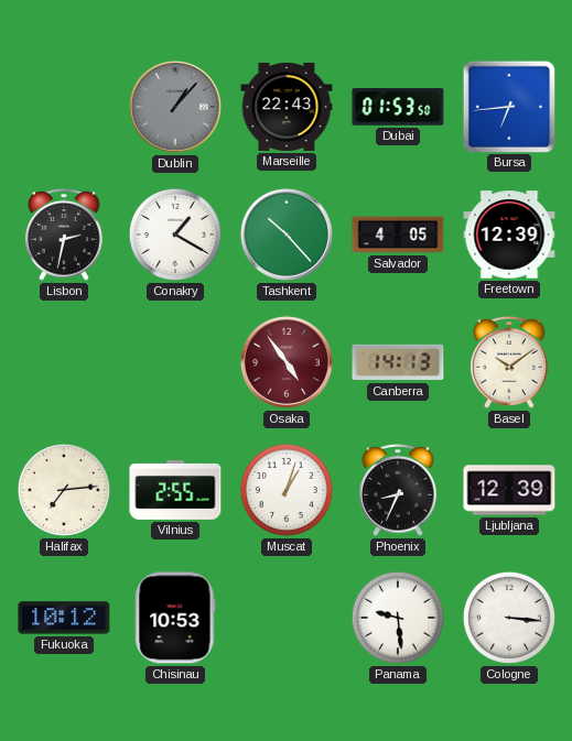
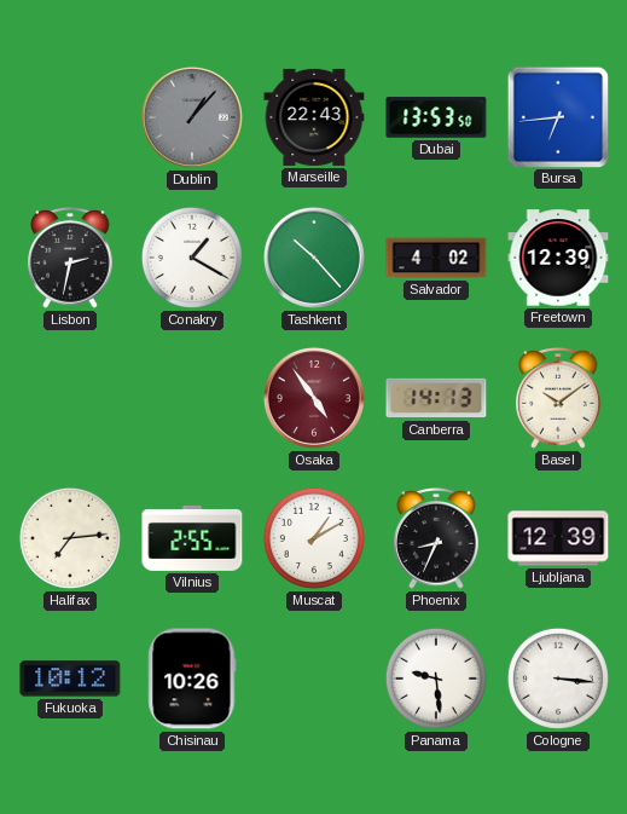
Dubai: 01:53 -> 13:53 (436, 117)
Salvador: 4:05 -> 4:02 (436, 258)
Muscat: 1:03 -> 1:10 (314, 538)
Chisinau: 10:53 -> 10:26 (192, 679)
